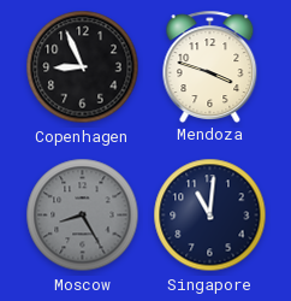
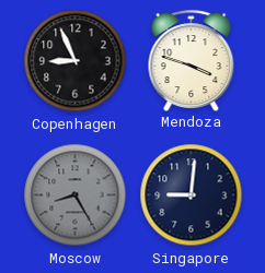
Singapore: 11:01 -> 9:01 (192, 195)
